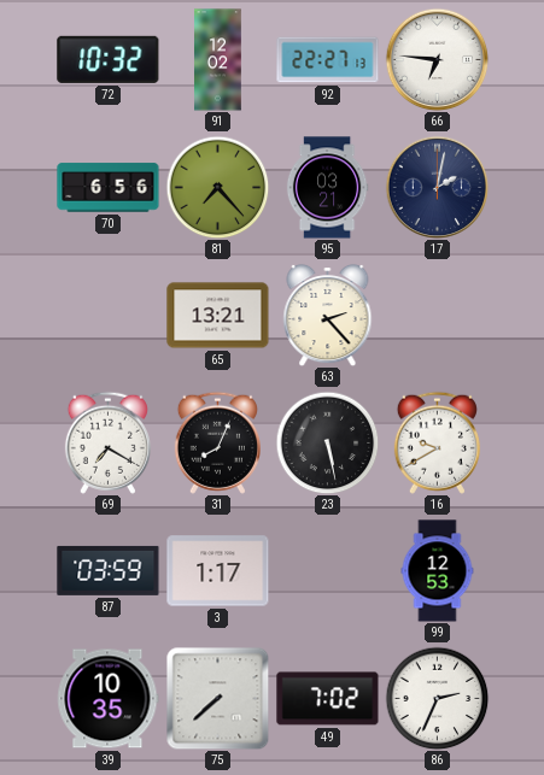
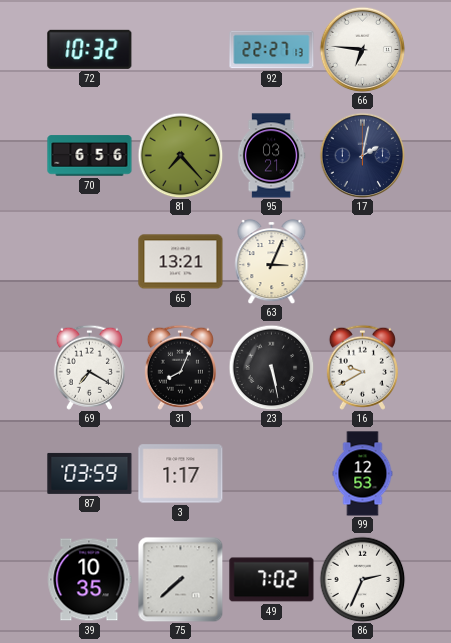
91: 12:02 -> none (218, 60)
63: 2:23 -> 3:04 (272, 261)
